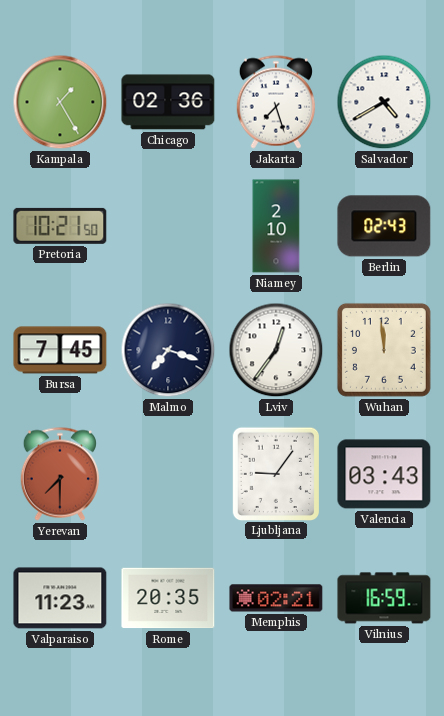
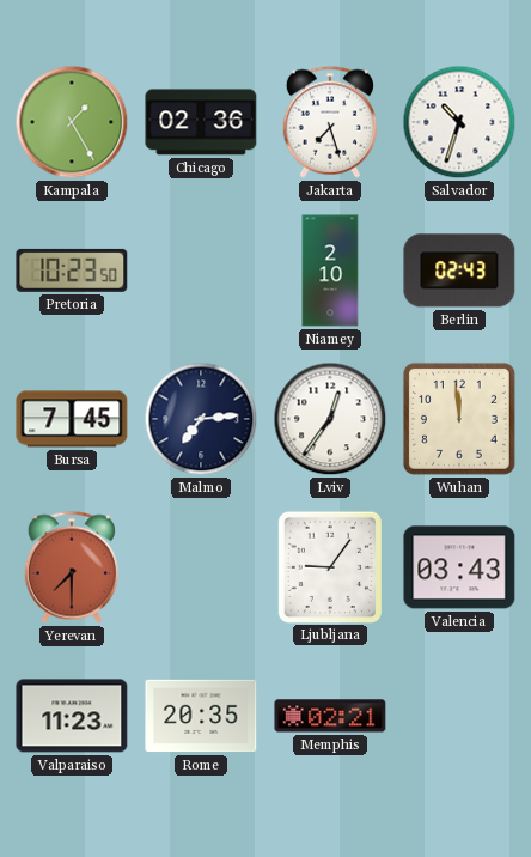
Salvador: 4:40 -> 10:33 (459, 122)
Pretoria: 10:21 -> 10:23 (72, 271)
Malmo: 7:18 -> 7:14 (201, 419)
Vilnius: 16:59 -> none (384, 598)
